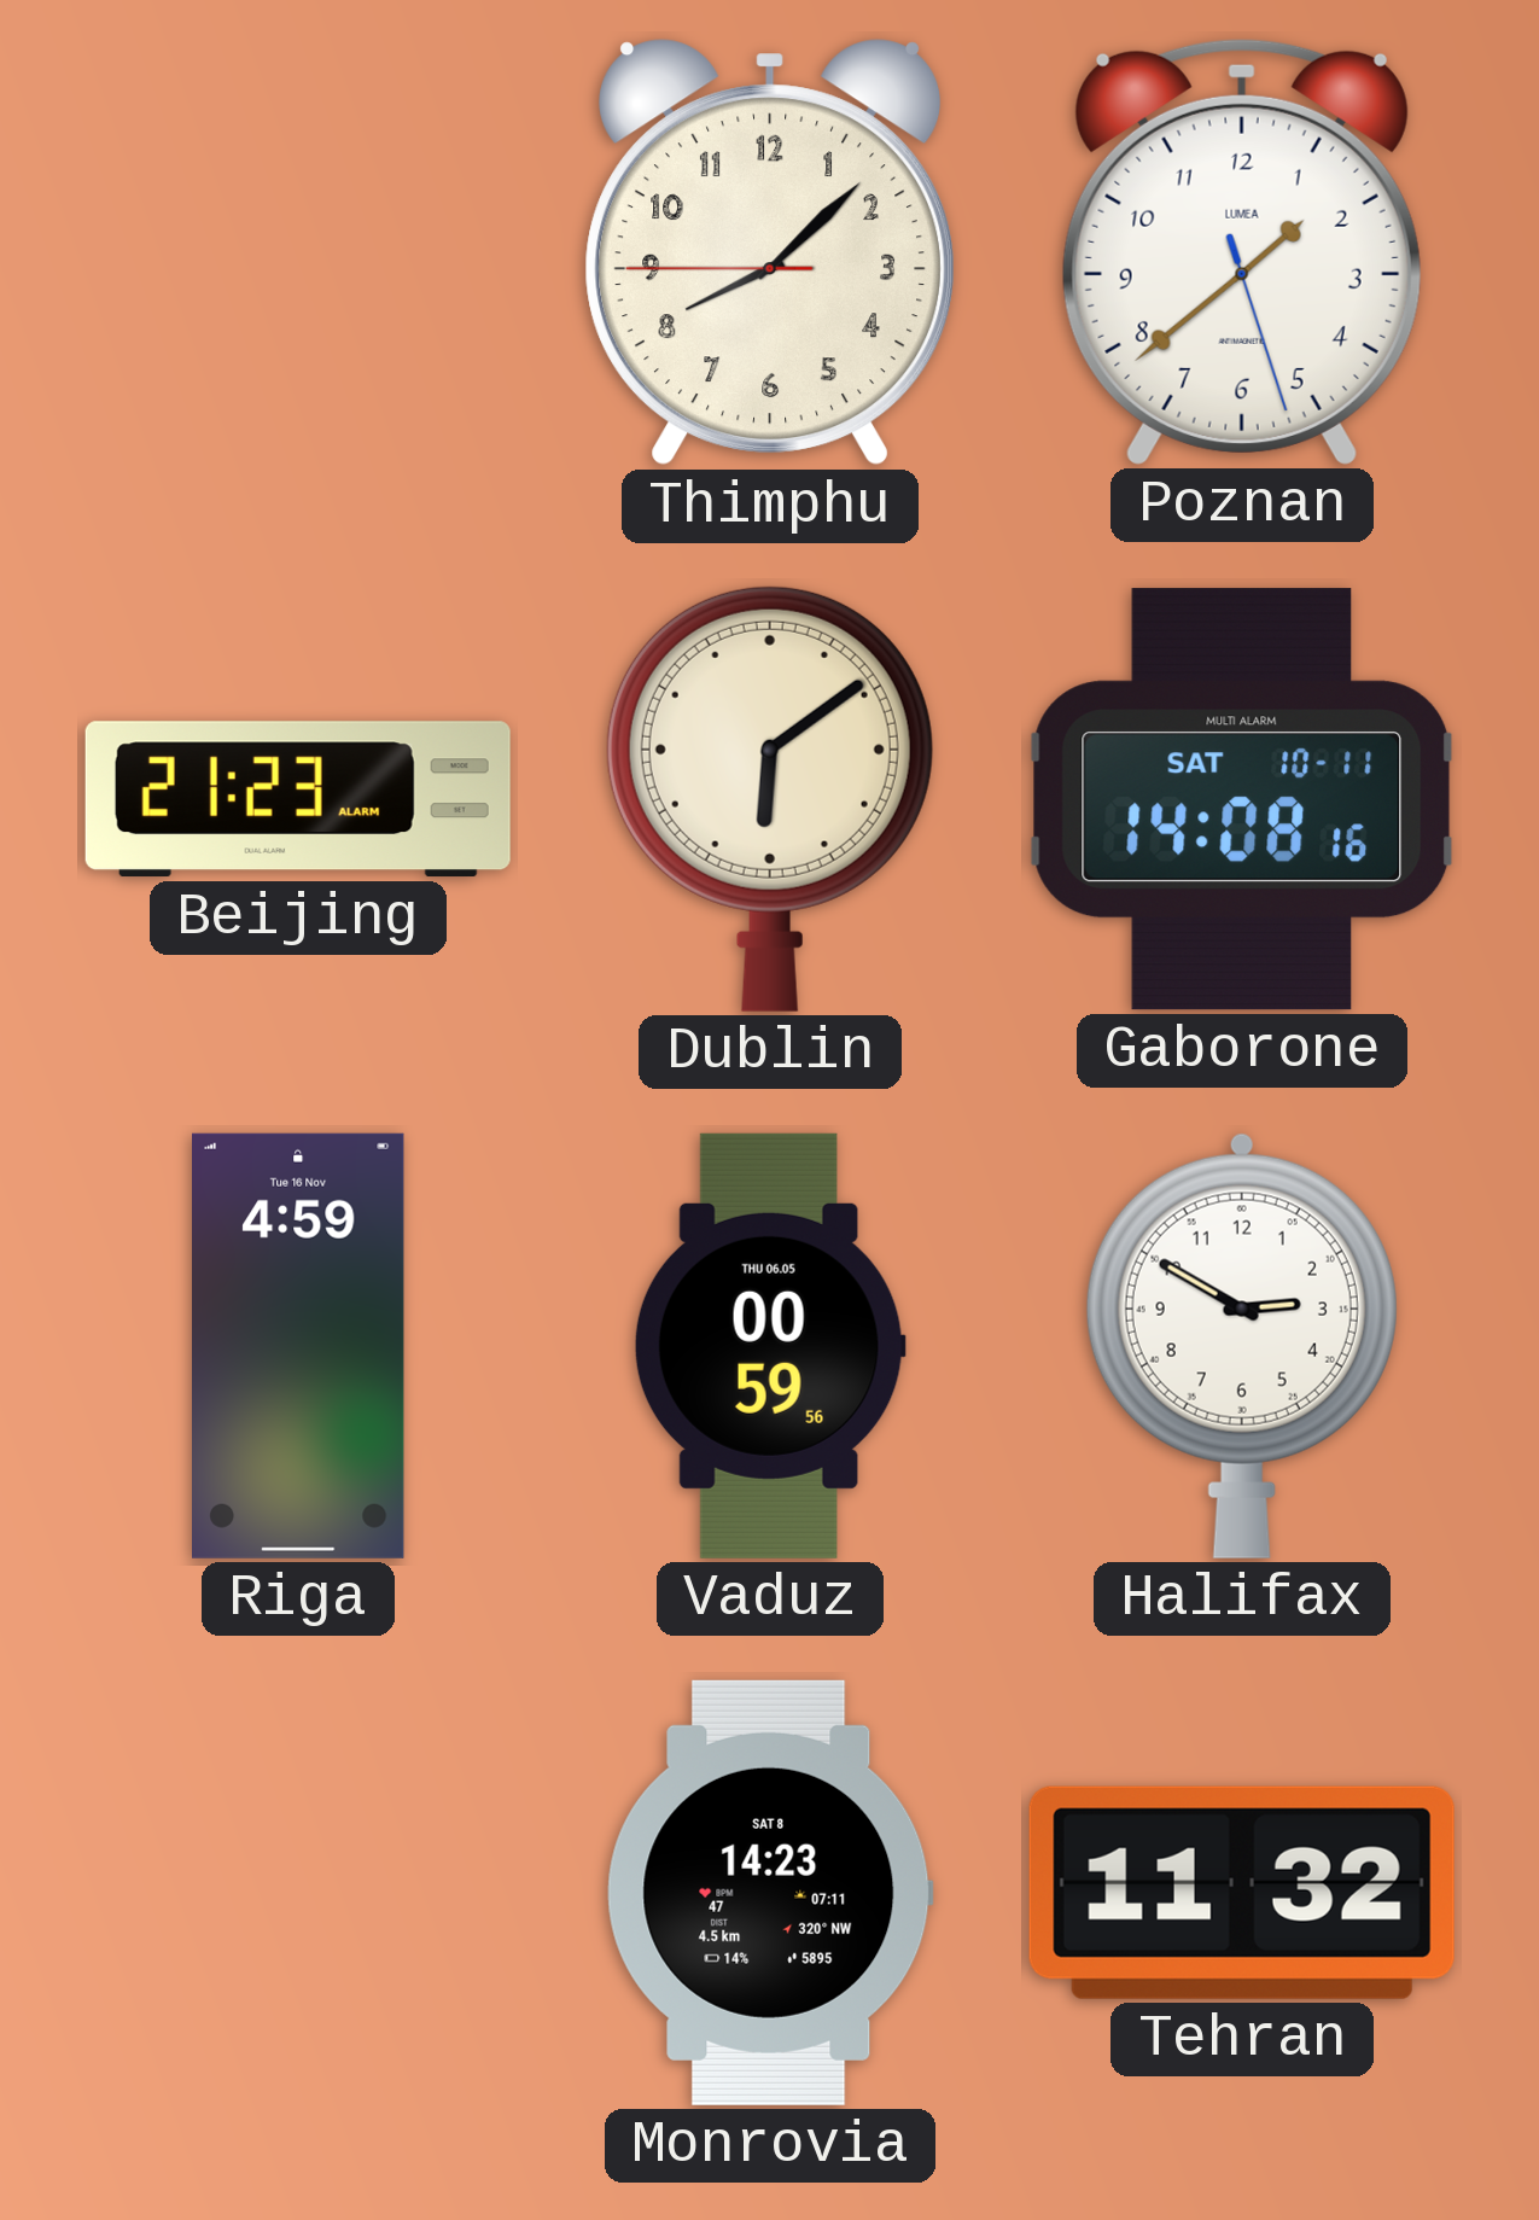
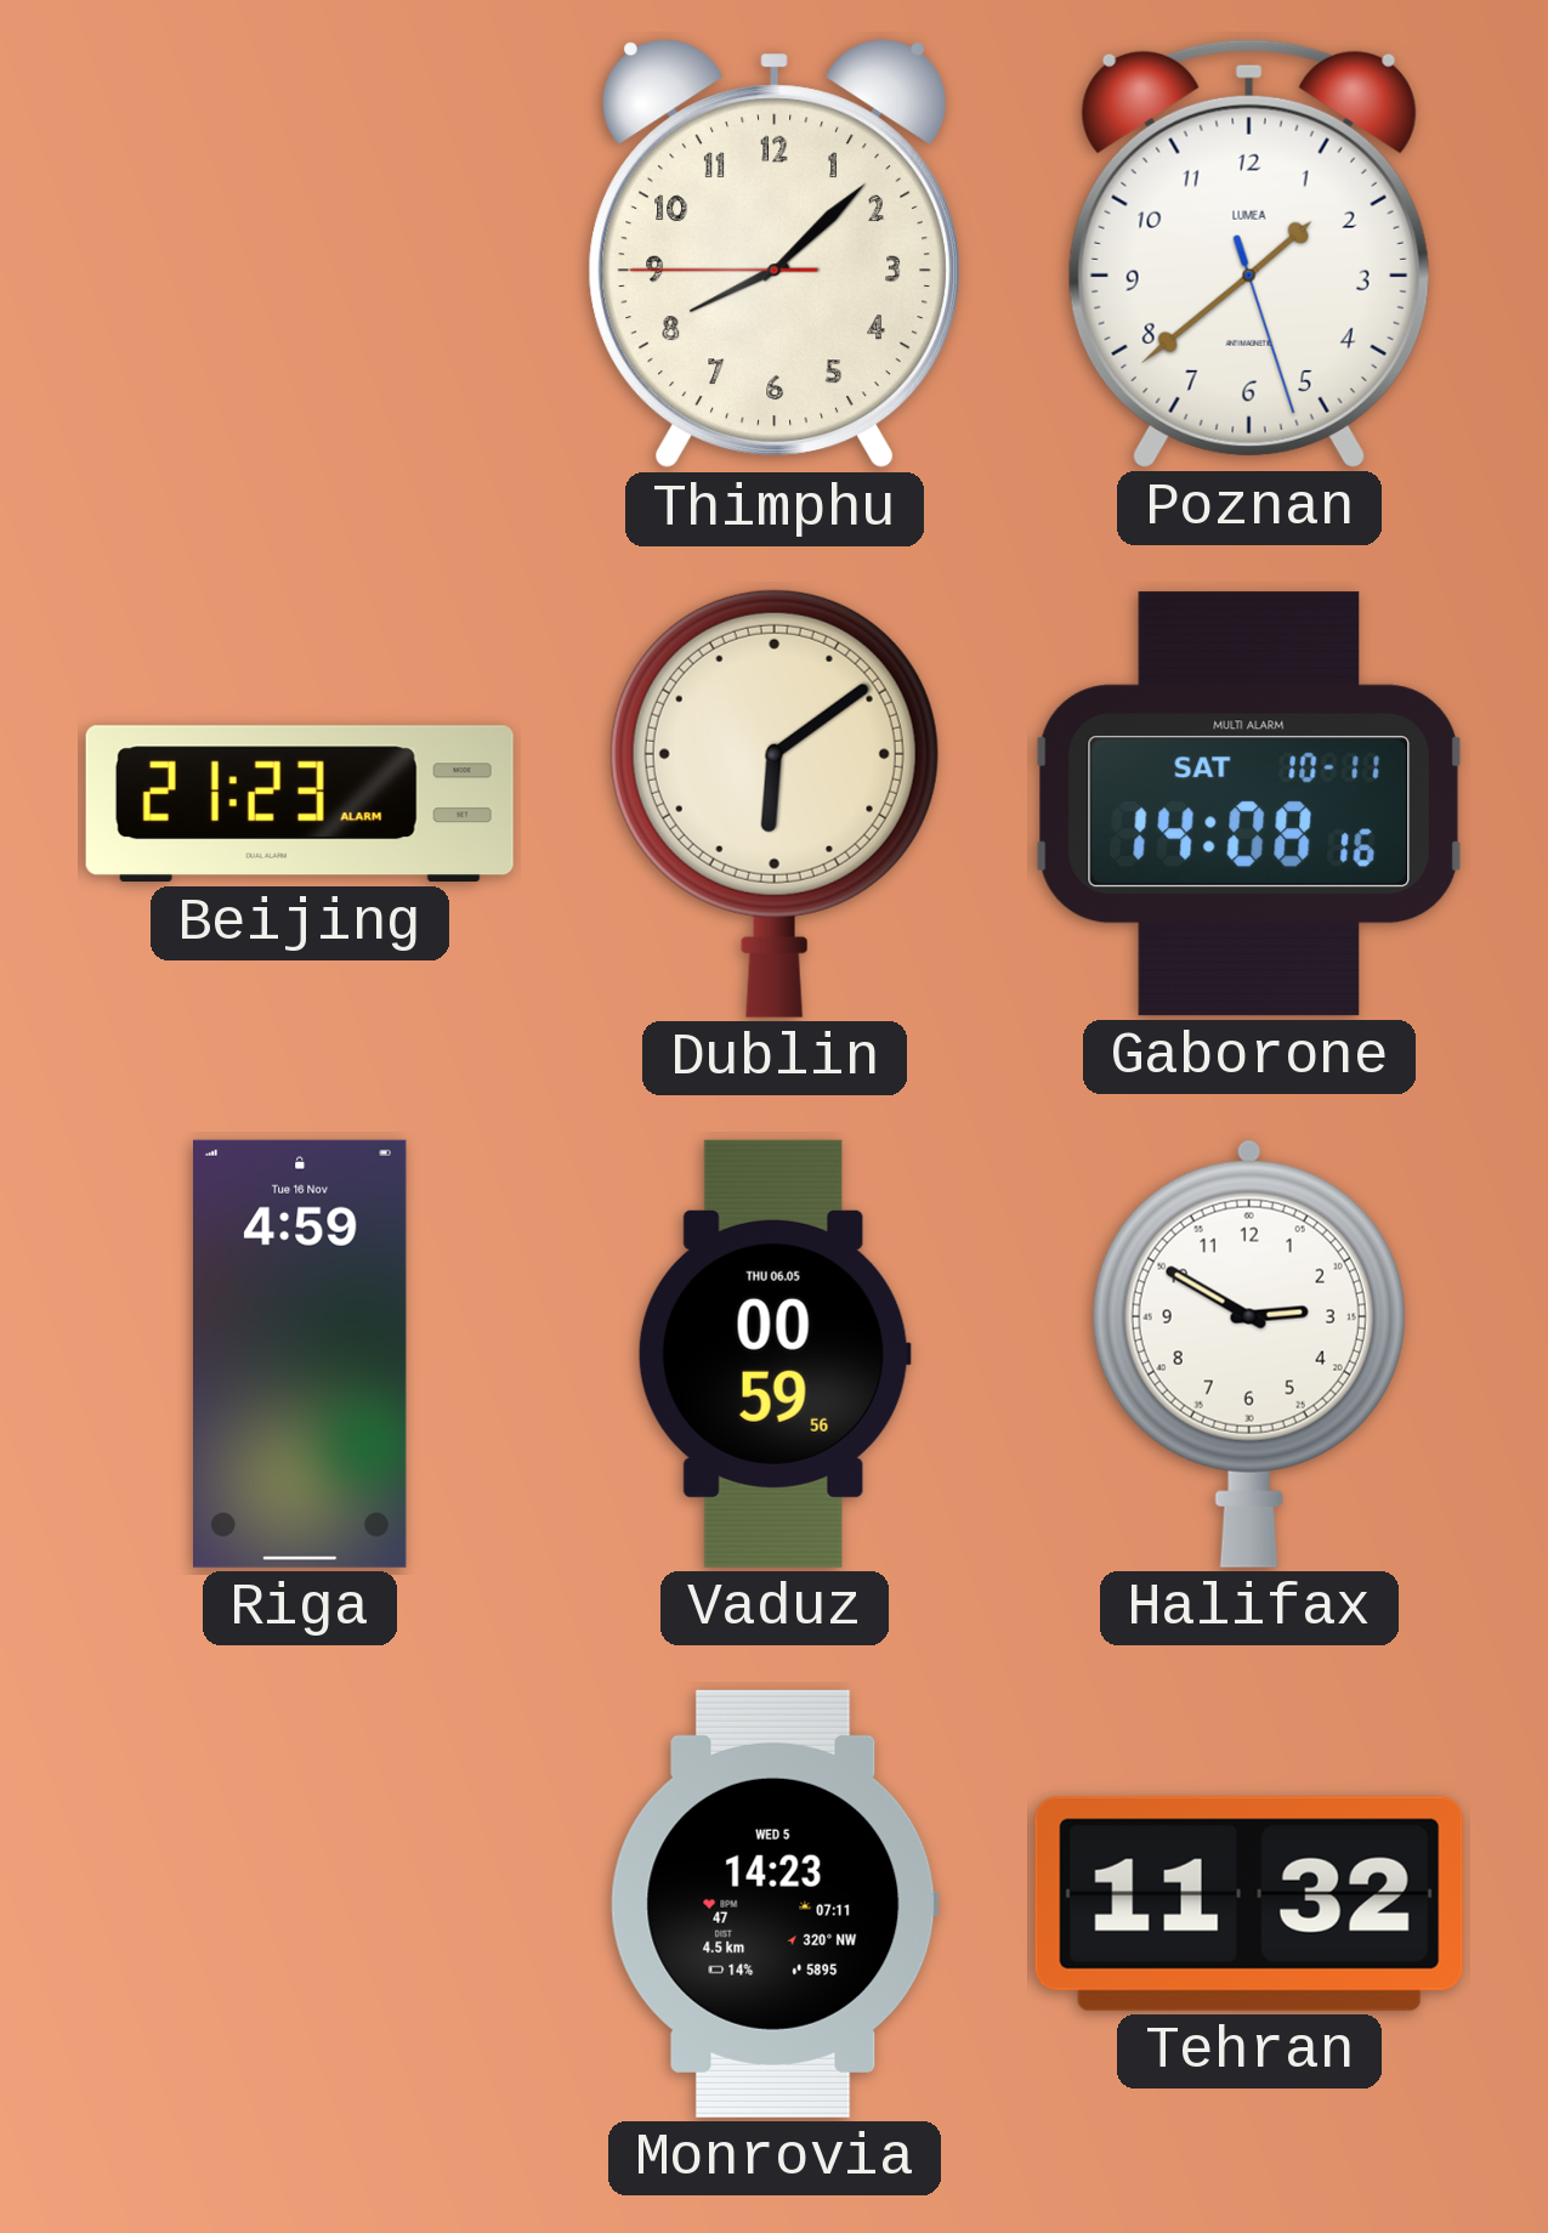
Monrovia date: SAT 8 -> WED 5 (775, 1904)
